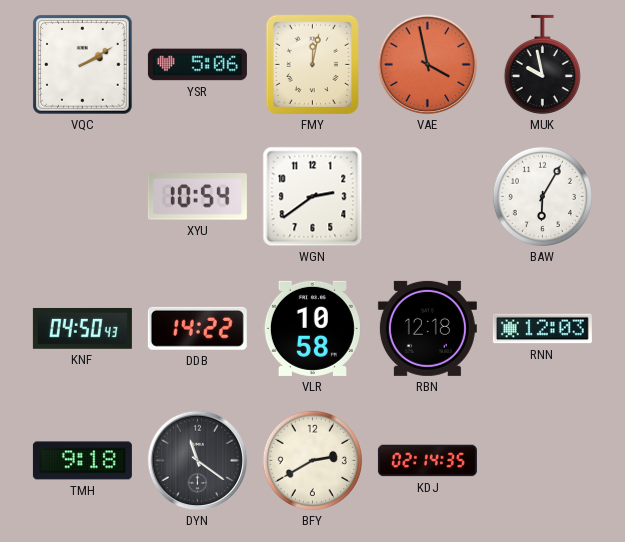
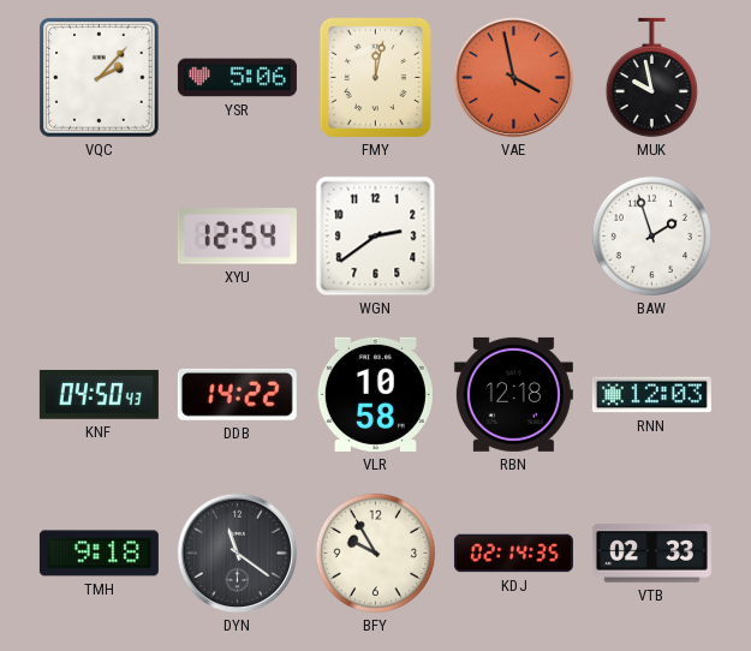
VQC: 2:10 -> 2:07 (100, 78)
XYU: 10:54 -> 12:54 (237, 237)
BAW: 6:05 -> 1:57 (651, 235)
BFY: 2:40 -> 9:55 (375, 553)
VTB: none -> 02:33 (651, 554)
